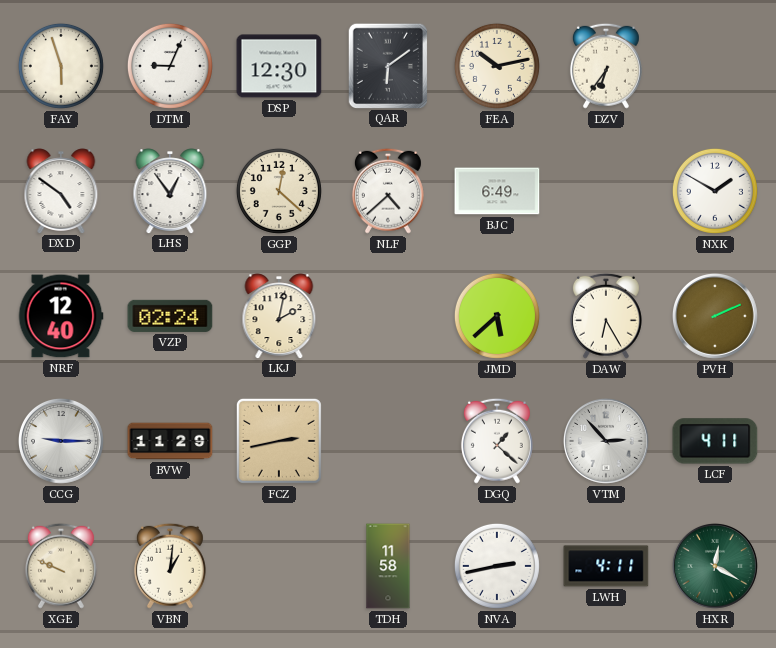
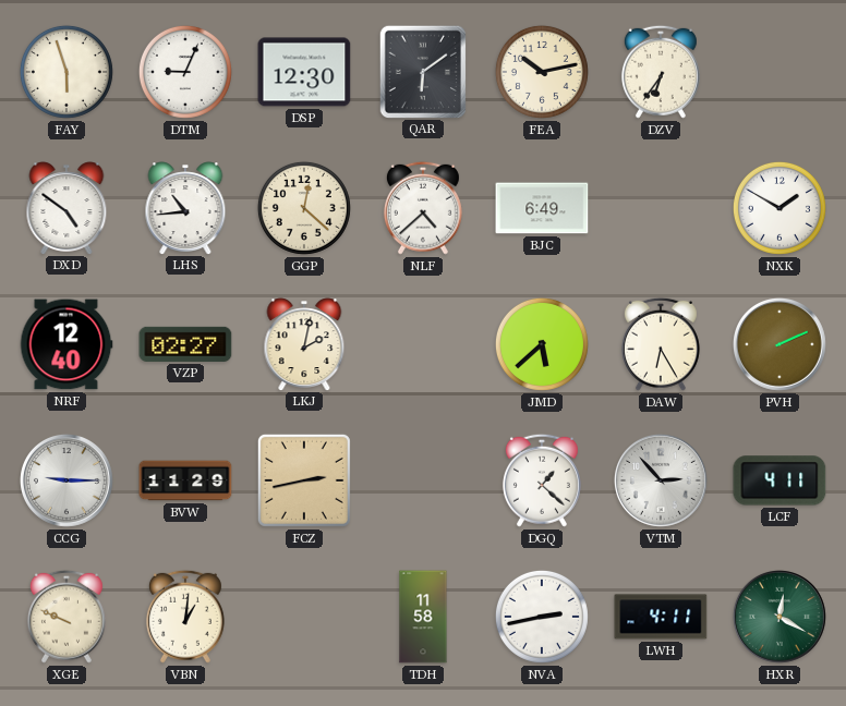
LHS: 12:54 -> 10:44 (185, 208)
VZP: 02:24 -> 02:27 (185, 344)
